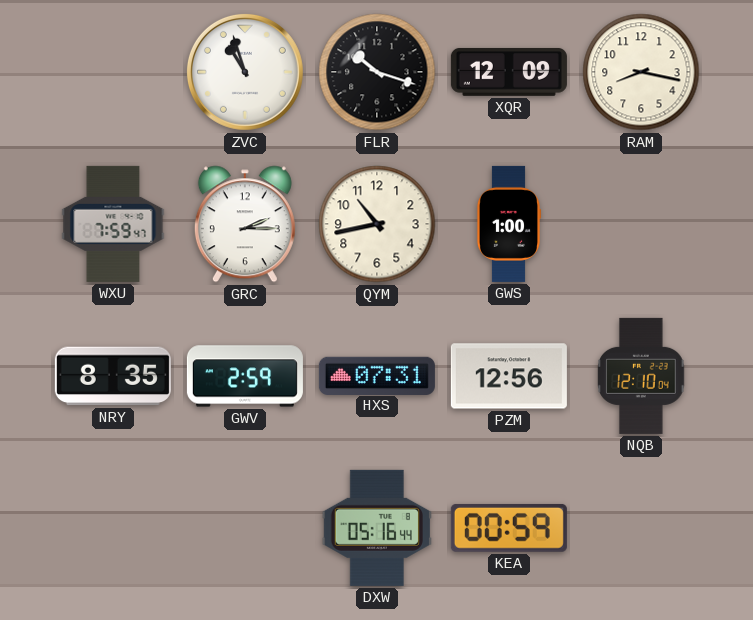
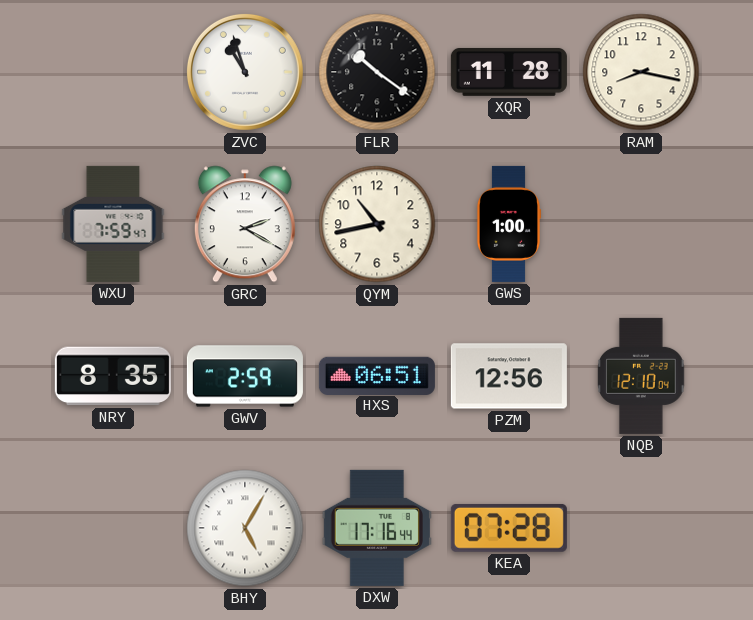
FLR: 10:18 -> 10:21 (377, 72)
XQR: 12:09 -> 11:28 (509, 72)
GRC: 2:15 -> 2:20 (245, 224)
HXS: 07:31 -> 06:51 (377, 375)
BHY: none -> 5:05 (245, 528)
DXW: 05:16 -> 17:16 (377, 528)
KEA: 00:59 -> 07:28 (509, 528)
